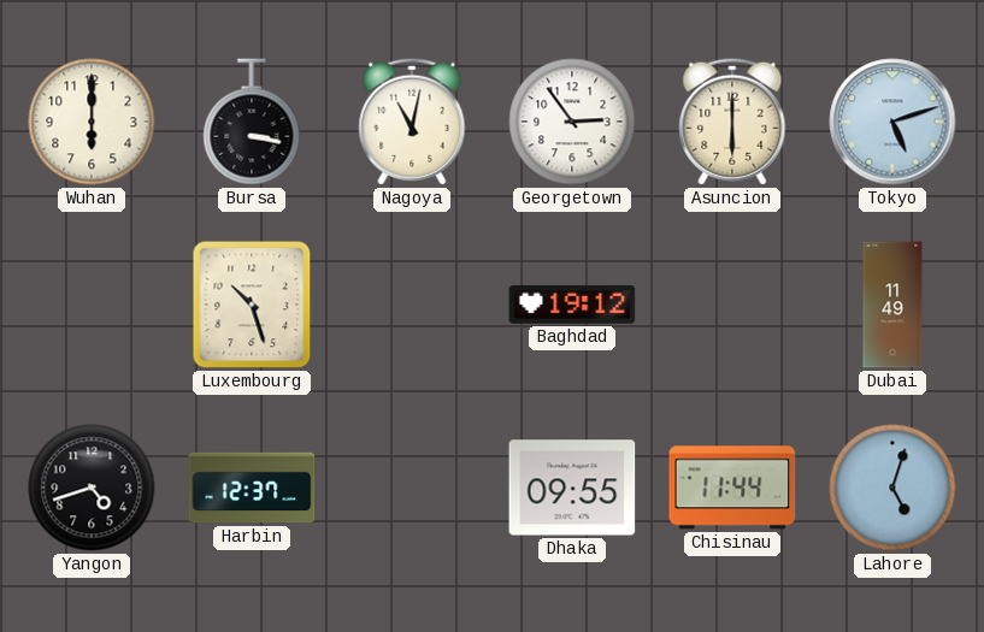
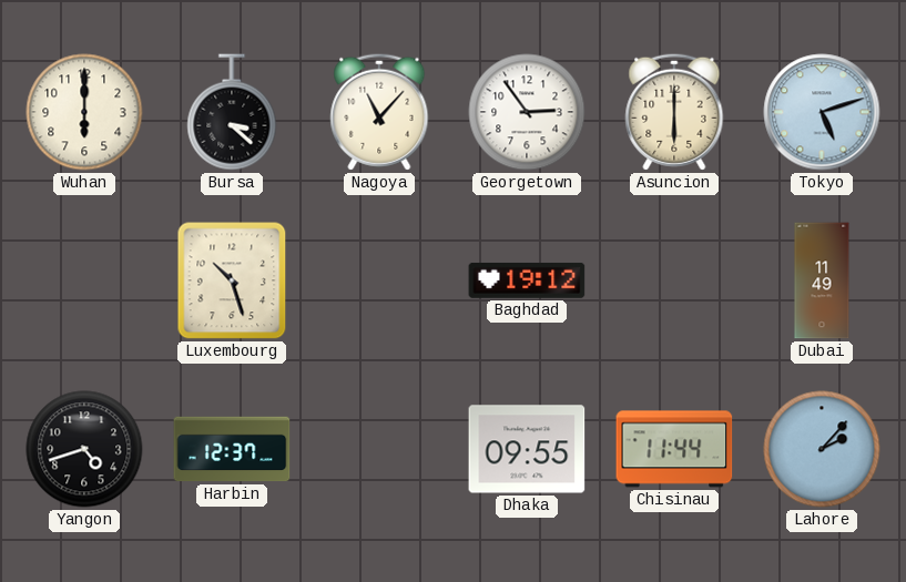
Bursa: 3:17 -> 3:22 (232, 112)
Nagoya: 11:02 -> 11:07 (379, 112)
Lahore: 5:03 -> 2:07 (822, 449)
